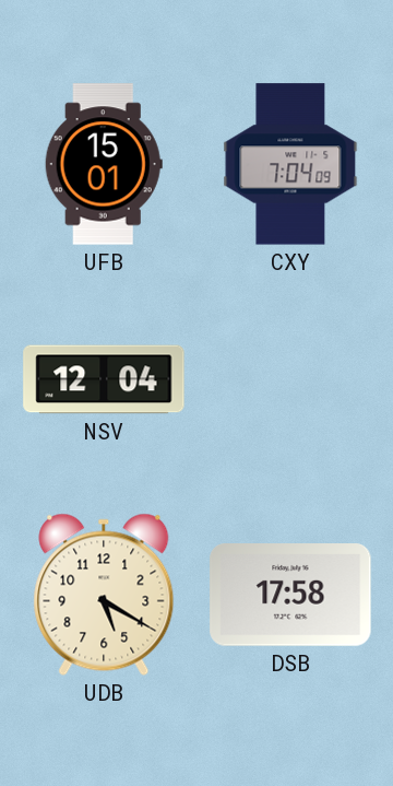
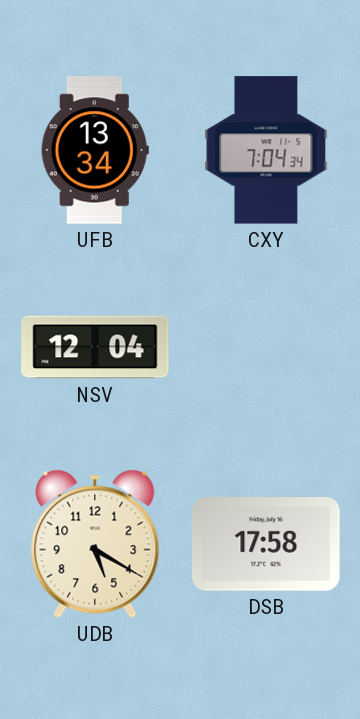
UFB: 15:01 -> 13:34 (95, 150)
CXY: 7:04:09 -> 7:04:34 (266, 150)
